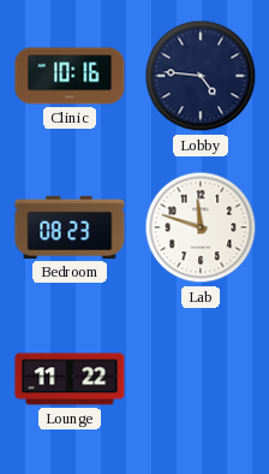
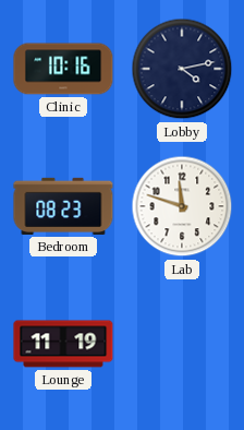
Lobby: 4:46 -> 4:13 (182, 69)
Lounge: 11:22 -> 11:19 (63, 344)
